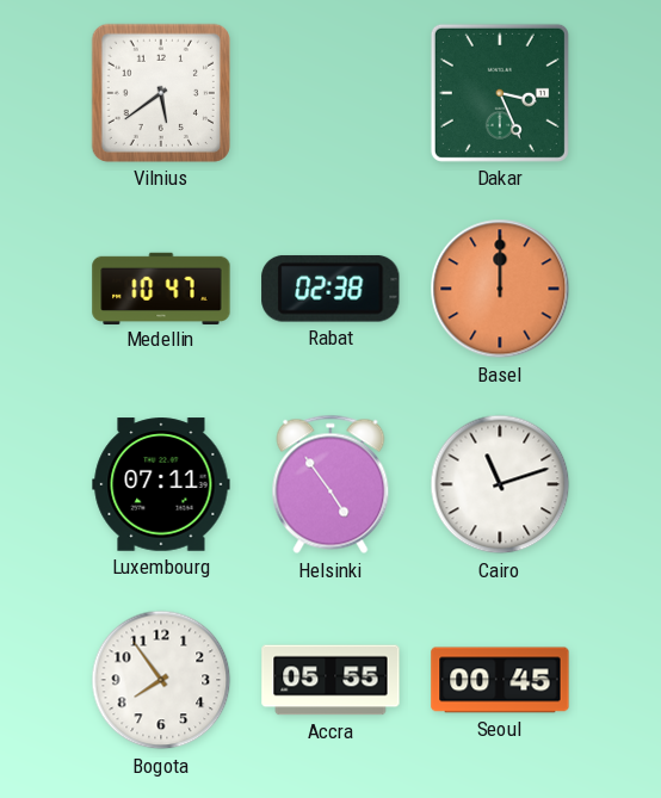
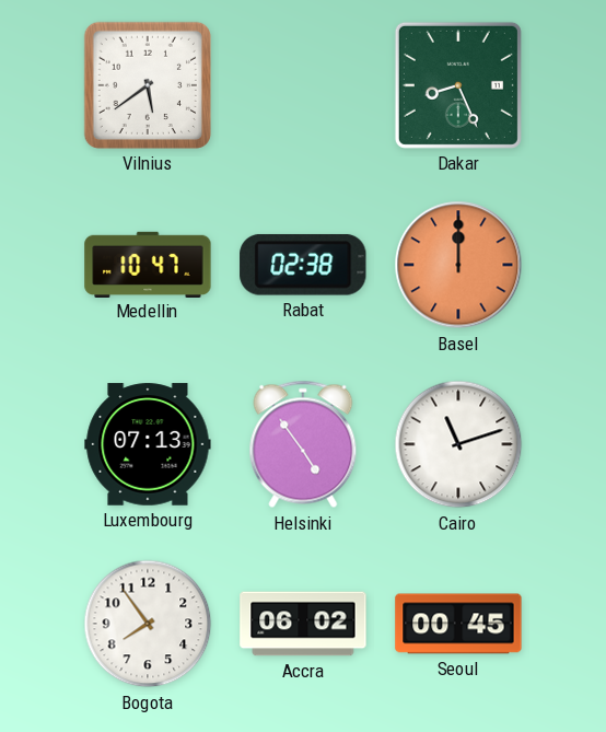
Dakar: 3:26 -> 8:26 (458, 85)
Luxembourg: 07:11 -> 07:13 (148, 444)
Accra: 05:55 -> 06:02 (303, 624)
